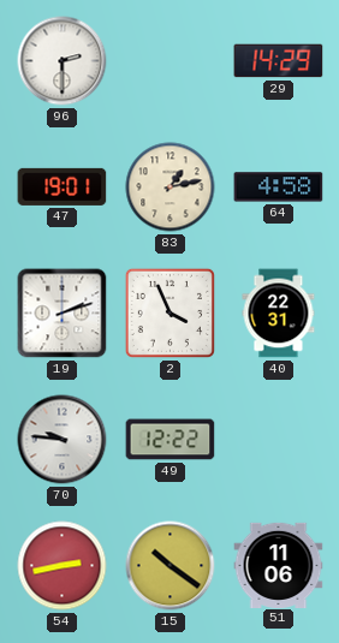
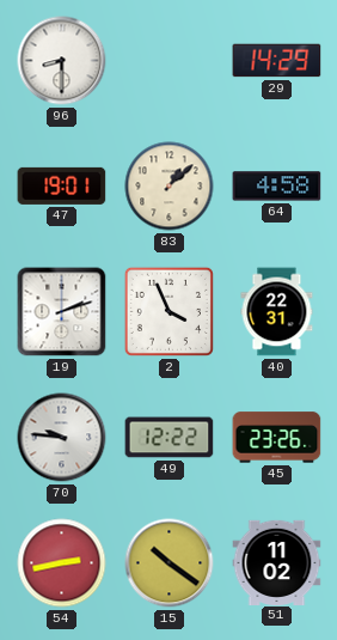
96: 2:30 -> 8:30 (62, 61)
83: 1:13 -> 1:08 (170, 187)
45: none -> 23:26 (277, 438)
51: 11:06 -> 11:02 (277, 562)
